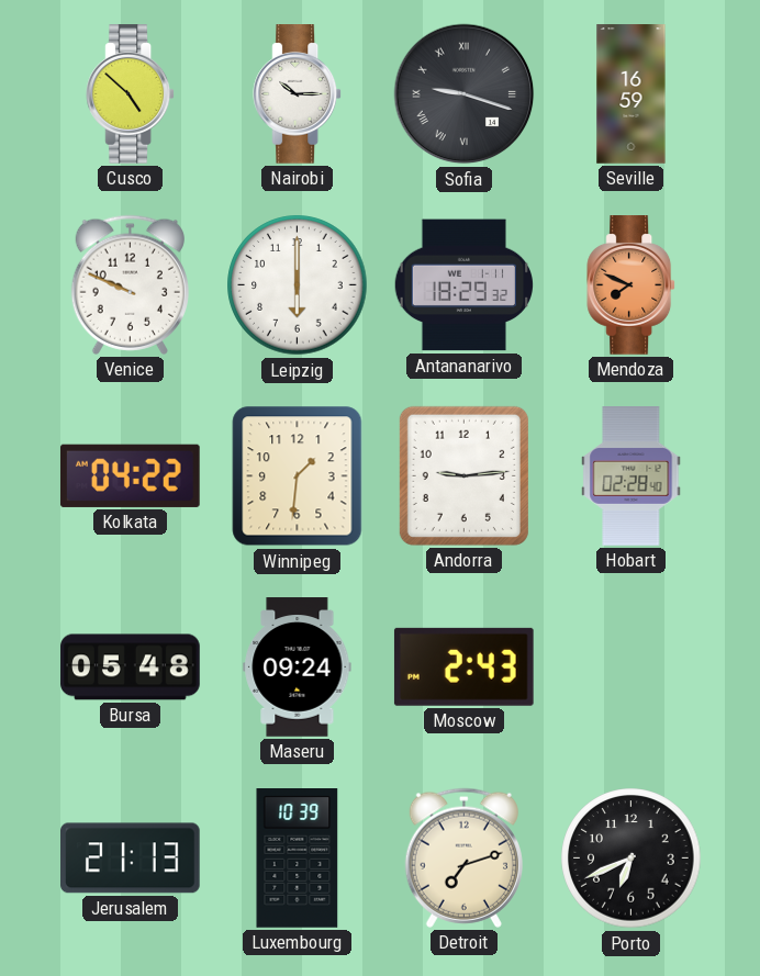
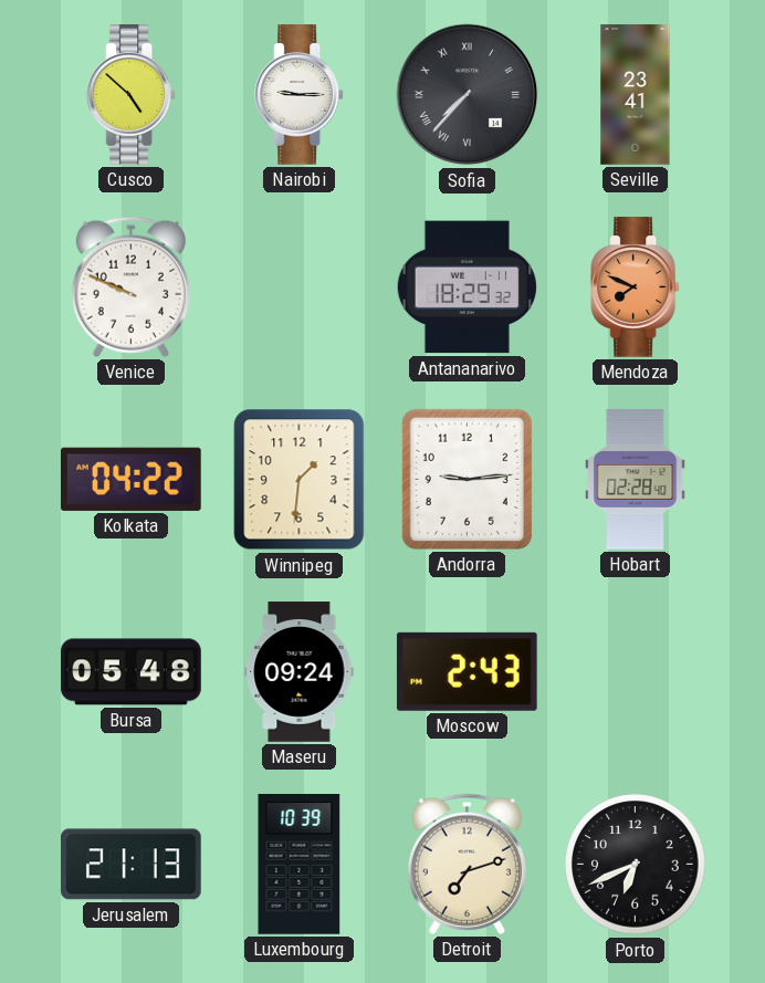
Nairobi: 10:15 -> 9:15 (300, 95)
Sofia: 9:18 -> 7:37 (468, 95)
Seville: 16:59 -> 23:41 (636, 95)
Leipzig: 6:00 -> none (298, 285)
